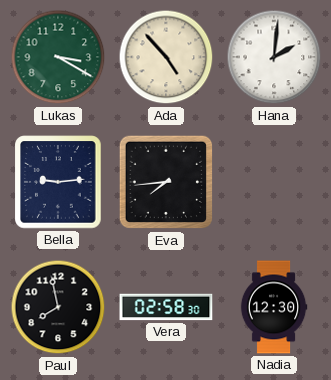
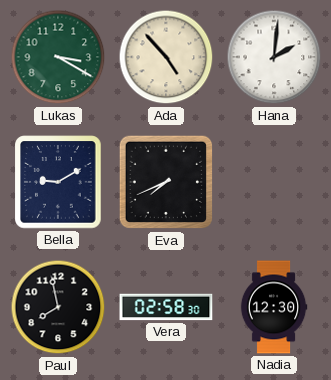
Bella: 9:14 -> 9:10 (58, 182)
Eva: 7:44 -> 7:41 (166, 182)
